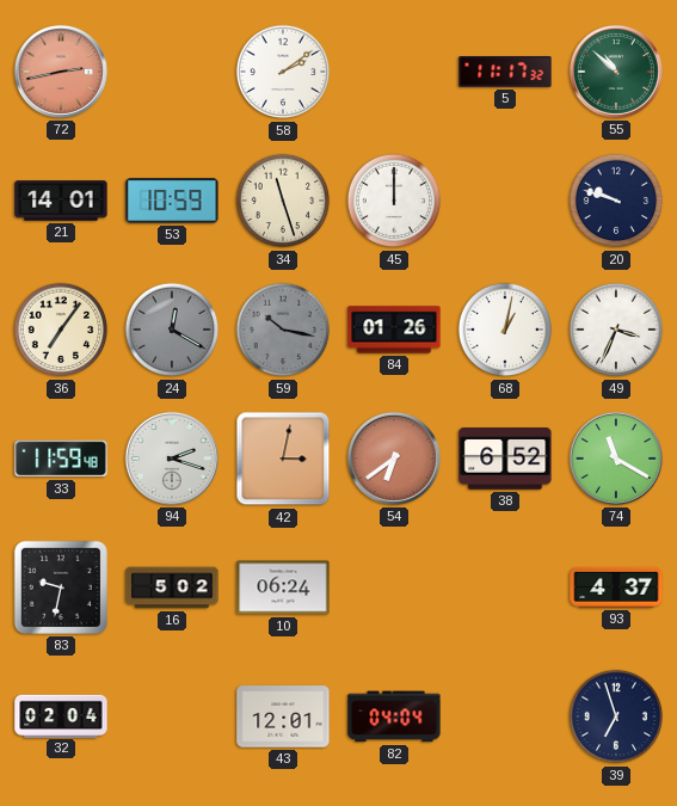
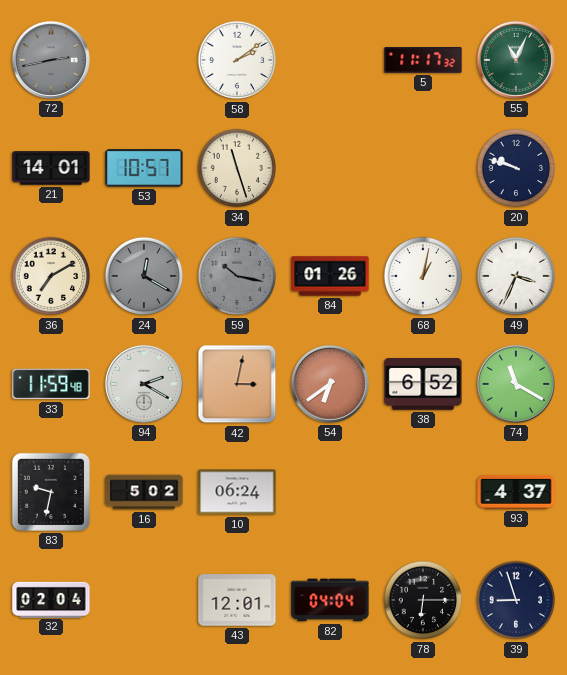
72 dial: salmon -> grey (51, 60)
55: 10:52 -> 11:04 (516, 60)
53: 10:59 -> 10:57 (144, 168)
45: 12:00 -> none (394, 201)
36: 7:06 -> 7:10 (51, 276)
94: 2:18 -> 2:20 (144, 384)
78: none -> 6:15 (423, 600)
39: 6:57 -> 8:57 (516, 600)
